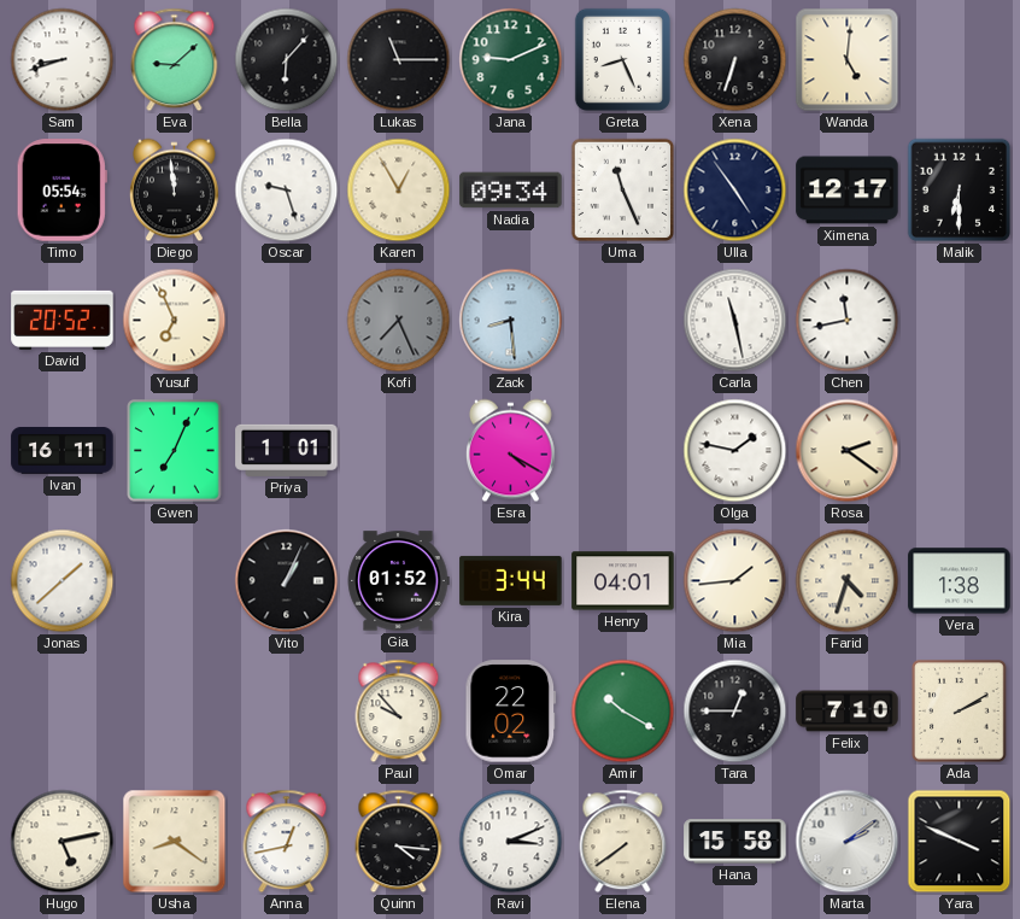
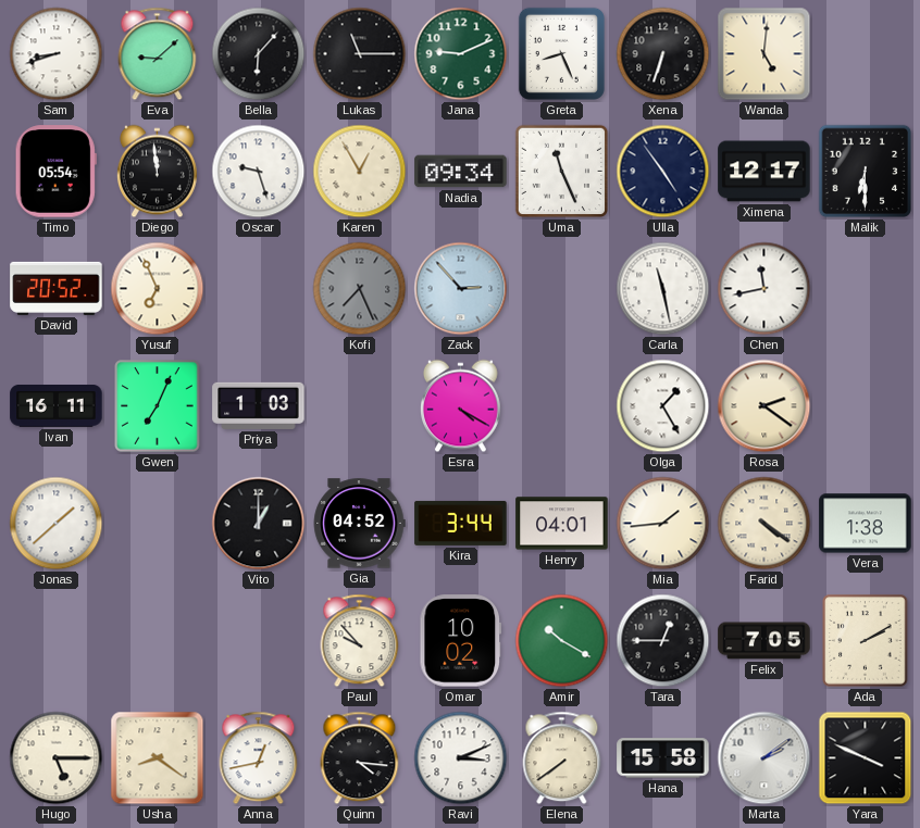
Zack: 8:29 -> 2:53 (461, 289)
Priya: 1:01 -> 1:03 (259, 405)
Olga: 1:47 -> 1:25 (663, 406)
Vito: 1:04 -> 1:00 (259, 524)
Gia: 01:52 -> 04:52 (359, 524)
Farid: 4:33 -> 4:21 (764, 524)
Omar: 22:02 -> 10:02 (461, 641)
Felix: 7:10 -> 7:05 (764, 641)
Hugo: 5:13 -> 5:15 (57, 758)
